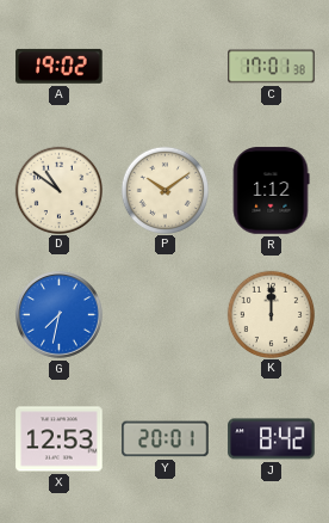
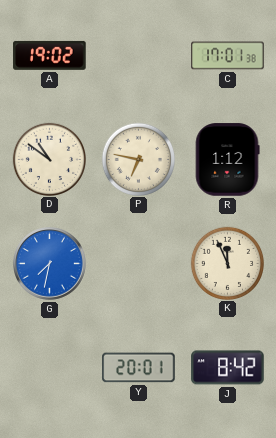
P: 10:09 -> 6:47 (138, 159)
K: 12:00 -> 11:56 (227, 263)
X: 12:53 -> none (60, 439)
